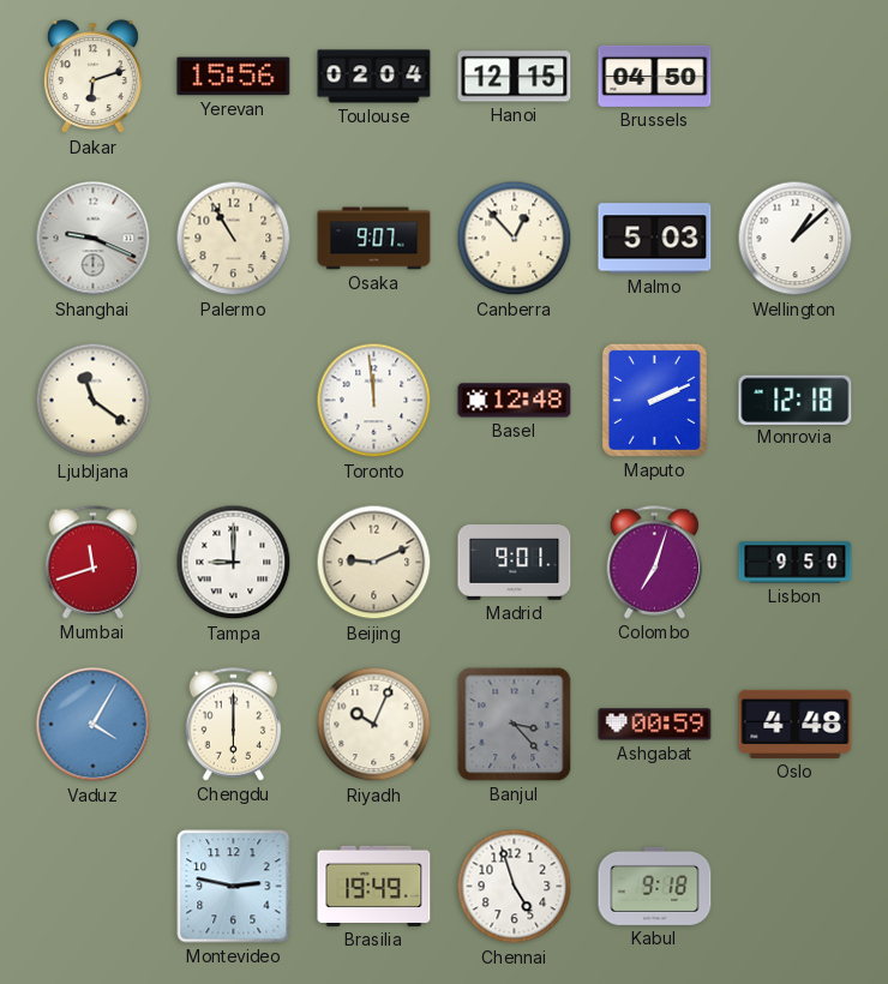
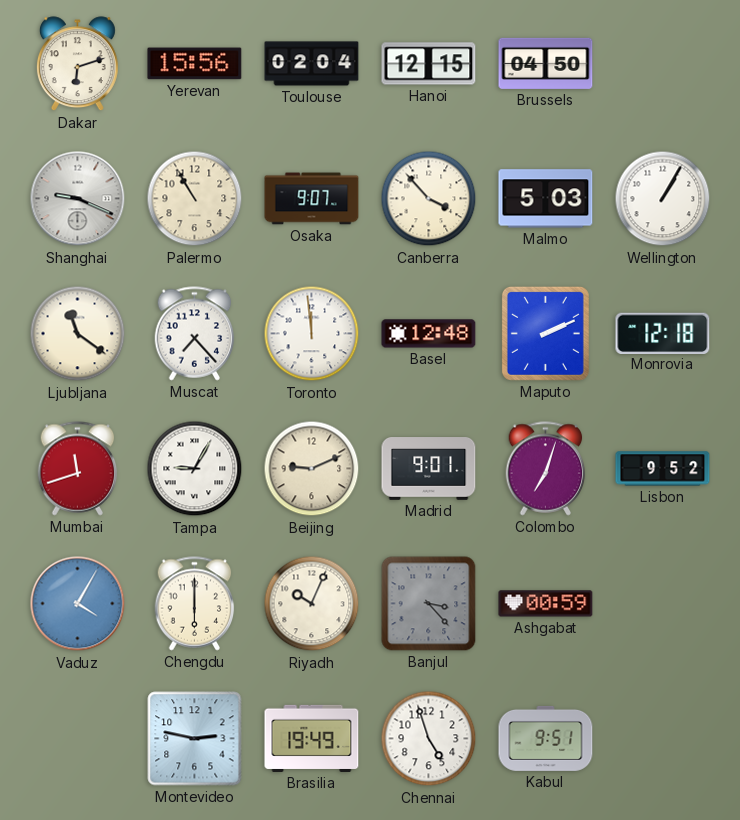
Canberra: 12:53 -> 3:53 (429, 199)
Wellington: 1:08 -> 1:05 (663, 199)
Muscat: none -> 7:23 (195, 334)
Tampa: 9:00 -> 9:05 (195, 469)
Lisbon: 9:50 -> 9:52 (663, 469)
Oslo: 4:48 -> none (796, 724)
Kabul: 9:18 -> 9:51 (546, 738)
